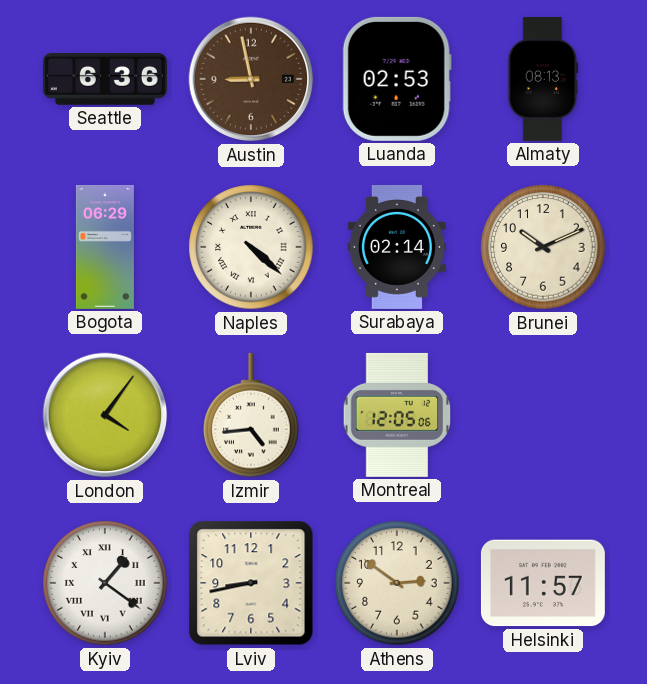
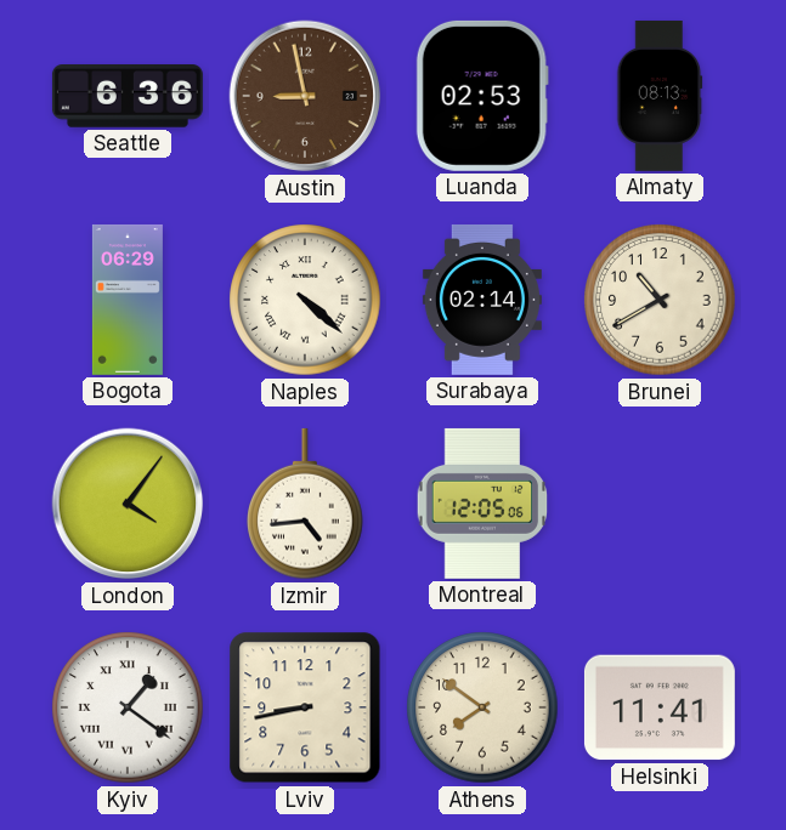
Brunei: 10:11 -> 10:40 (660, 300)
Athens: 2:51 -> 7:51 (482, 707)
Helsinki: 11:57 -> 11:41 (660, 707)
